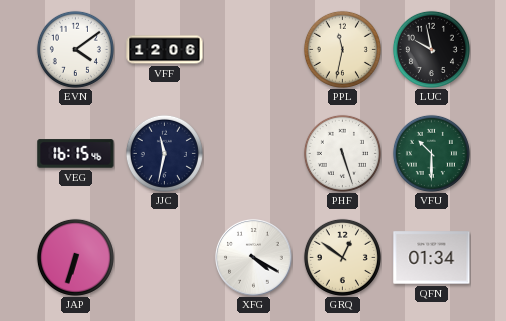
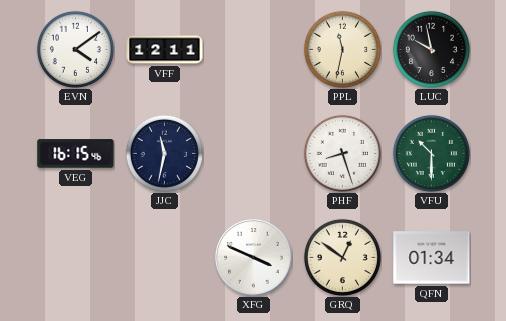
VFF: 12:06 -> 12:11 (165, 50)
PHF: 5:27 -> 8:27 (342, 153)
JAP: 6:33 -> none (75, 257)
XFG: 4:20 -> 3:49 (254, 258)
